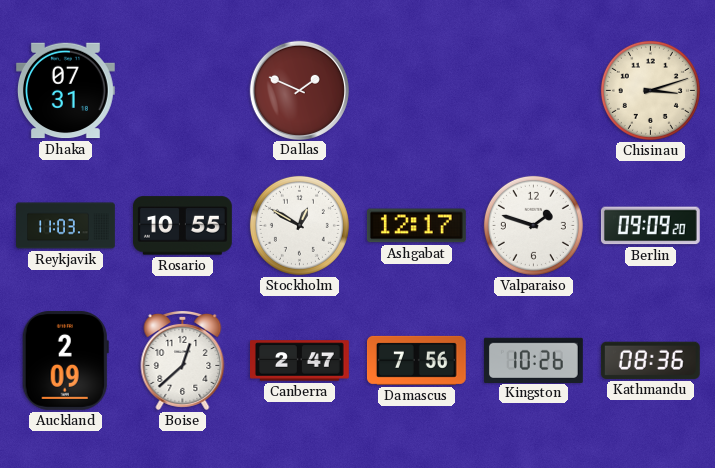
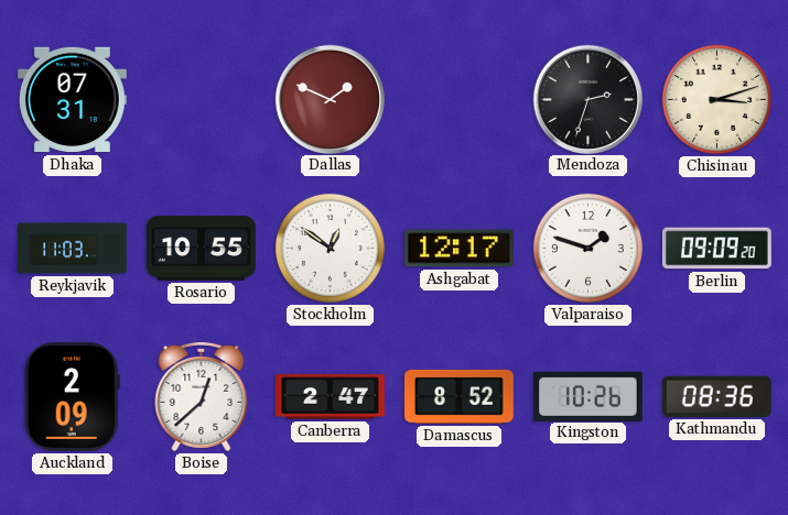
Mendoza: none -> 2:33 (587, 99)
Stockholm: 12:50 -> 12:51 (330, 248)
Damascus: 7:56 -> 8:52 (458, 396)
